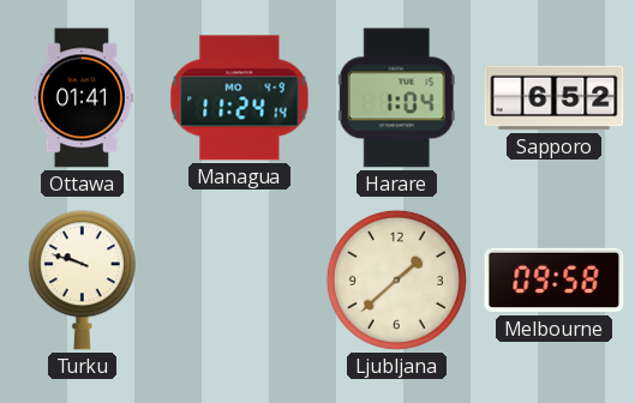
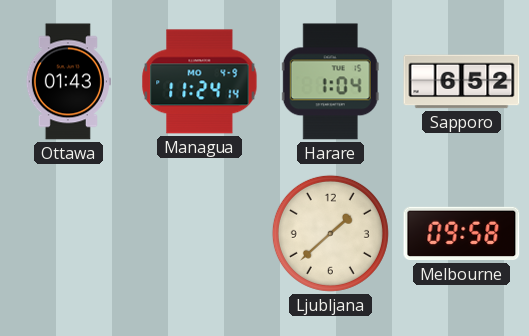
Ottawa: 01:41 -> 01:43 (68, 82)
Turku: 9:48 -> none (82, 281)
